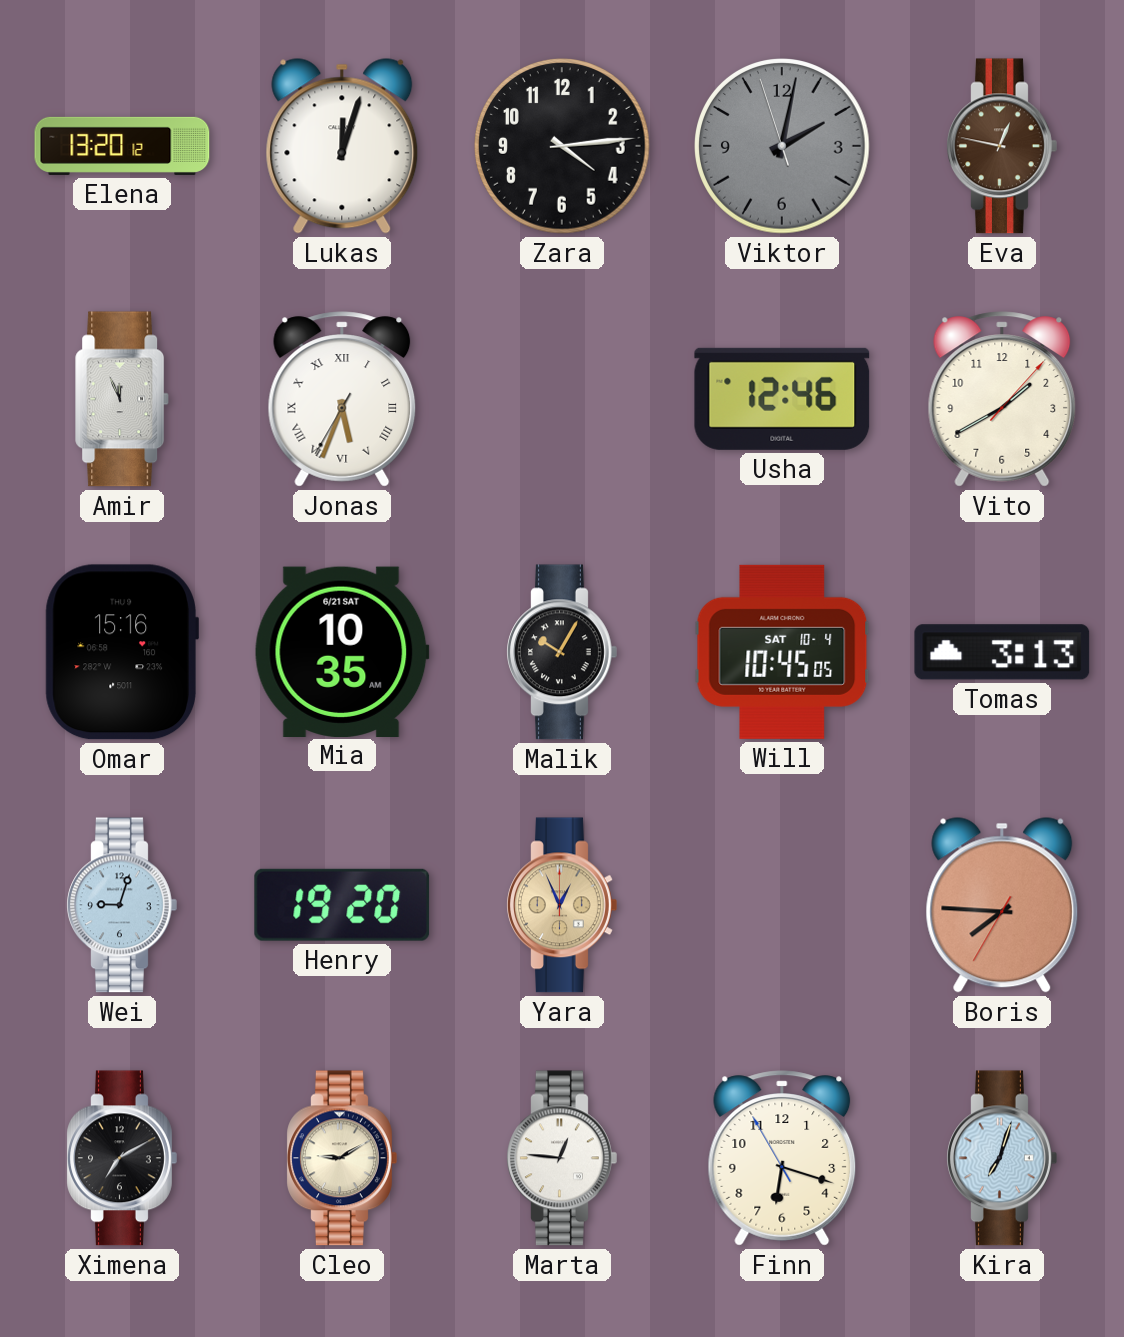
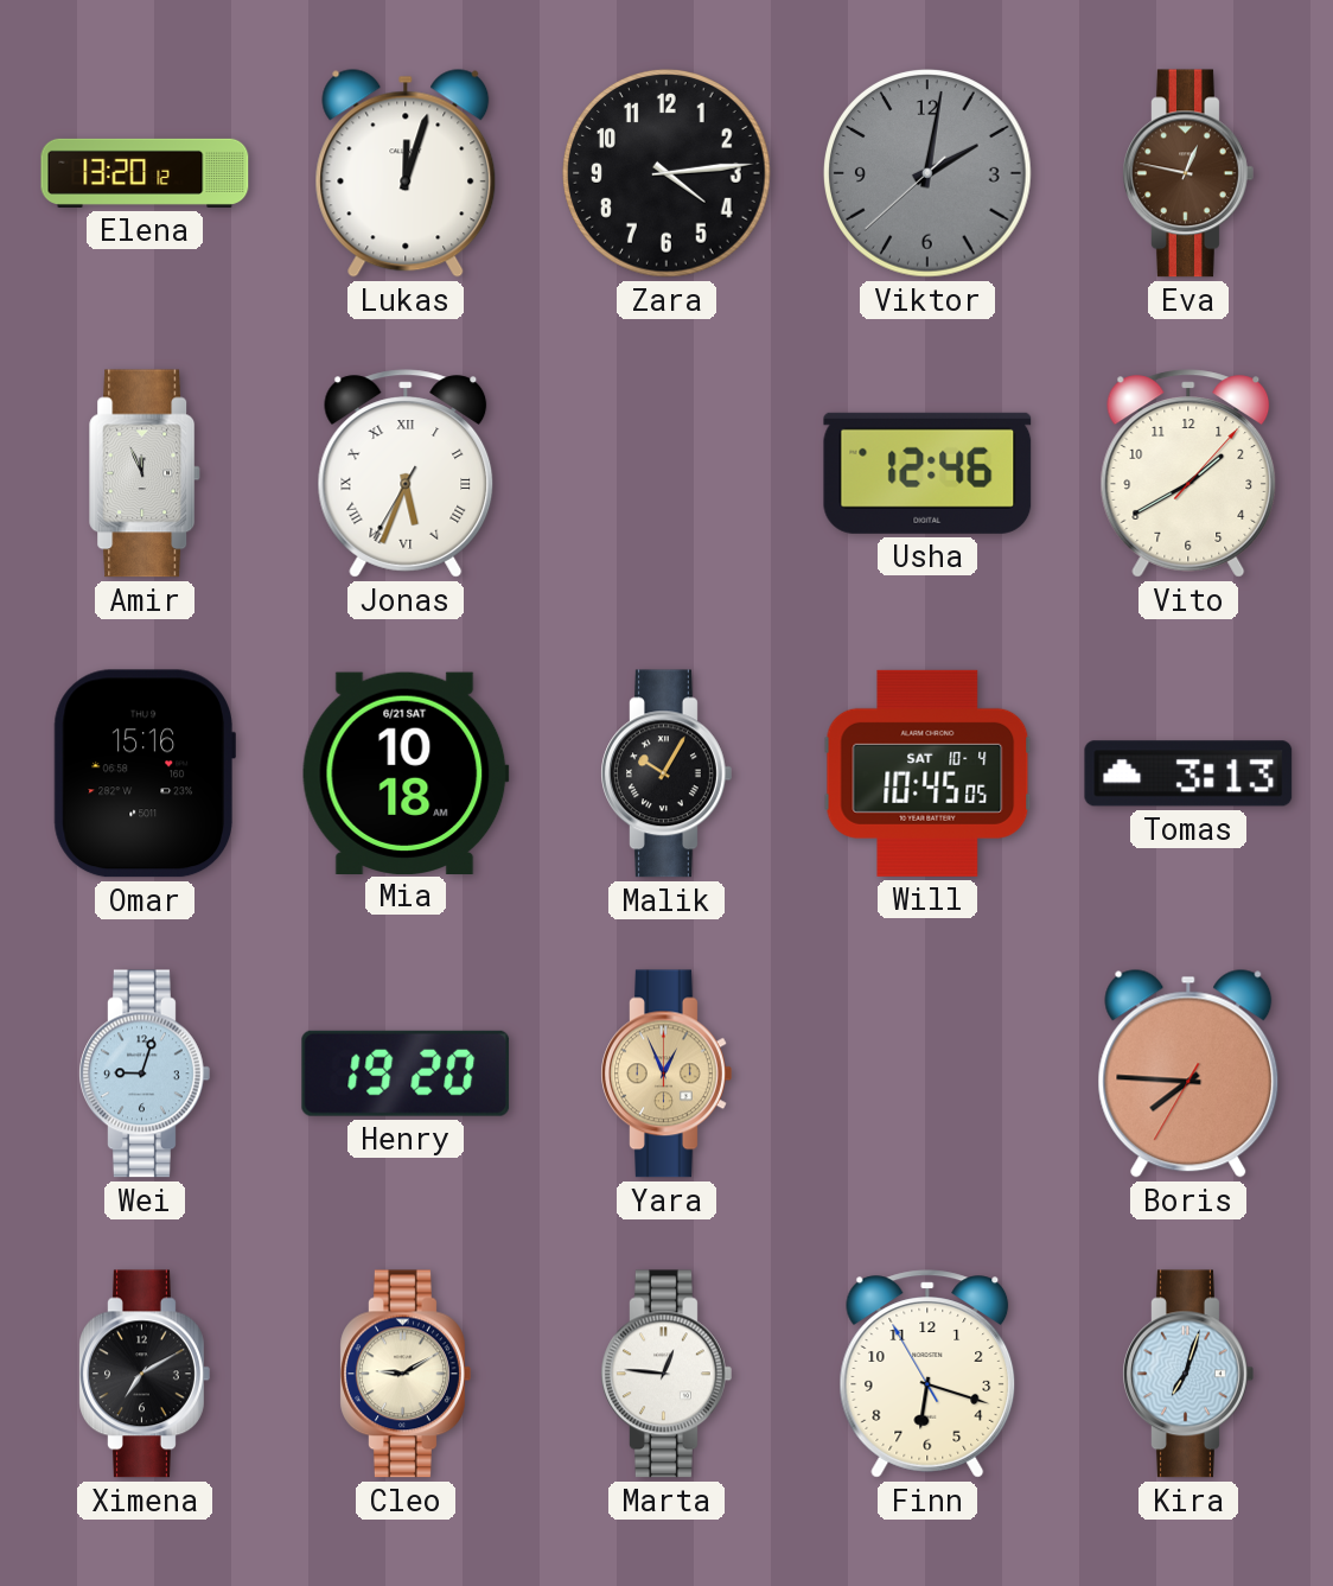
Viktor: 2:01:57 -> 2:01:38 (929, 174)
Mia: 10:35 -> 10:18 (406, 772)
